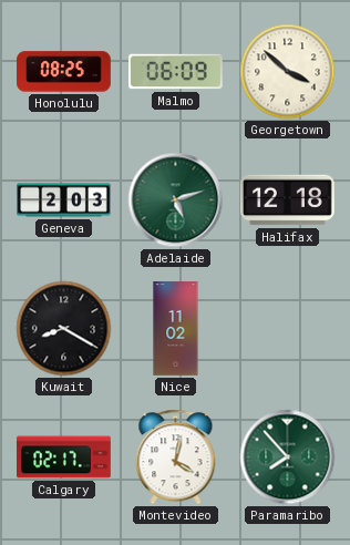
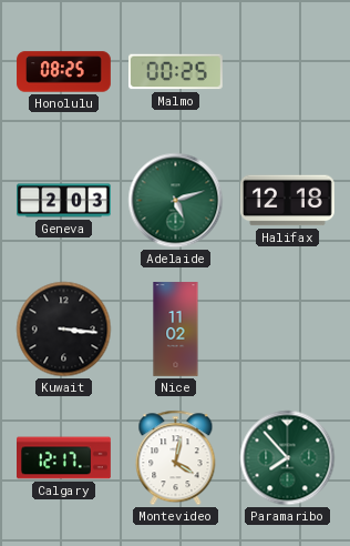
Malmo: 06:09 -> 00:25 (176, 72)
Georgetown: 3:52 -> none (288, 72)
Kuwait: 8:20 -> 3:16 (64, 330)
Calgary: 02:17 -> 12:17 (64, 458)
